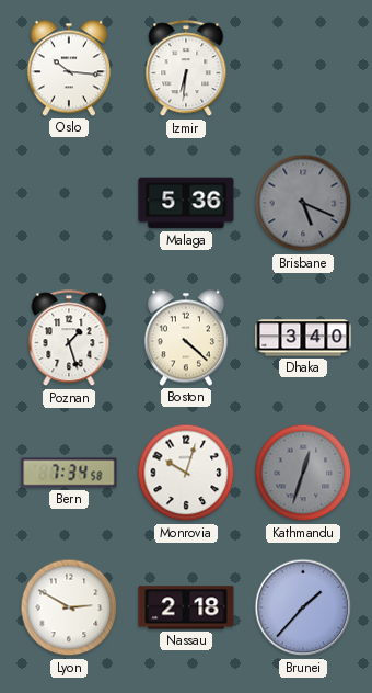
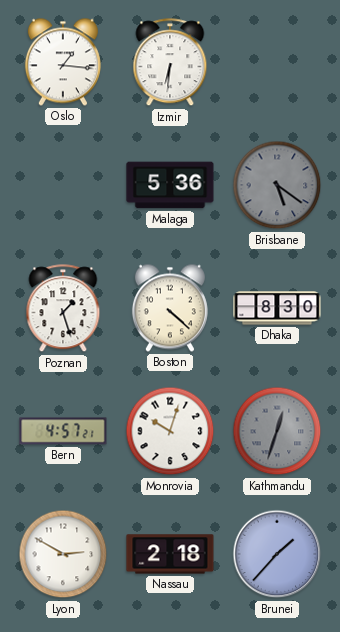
Oslo: 10:16 -> 1:16 (63, 62)
Brisbane: 5:19 -> 5:21 (277, 185)
Dhaka: 3:40 -> 8:30 (277, 308)
Bern: 7:34 -> 4:57 (63, 431)
